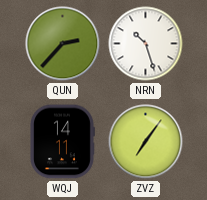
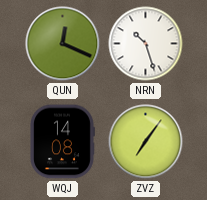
QUN: 2:37 -> 12:19 (63, 44)
WQJ: 14:11 -> 14:08 (63, 142)
